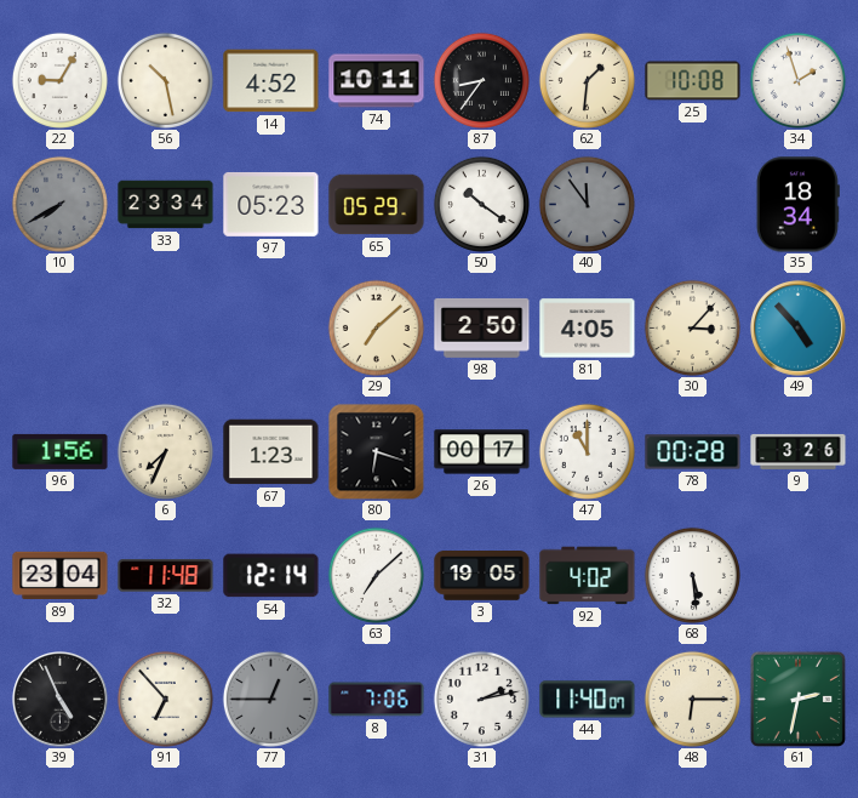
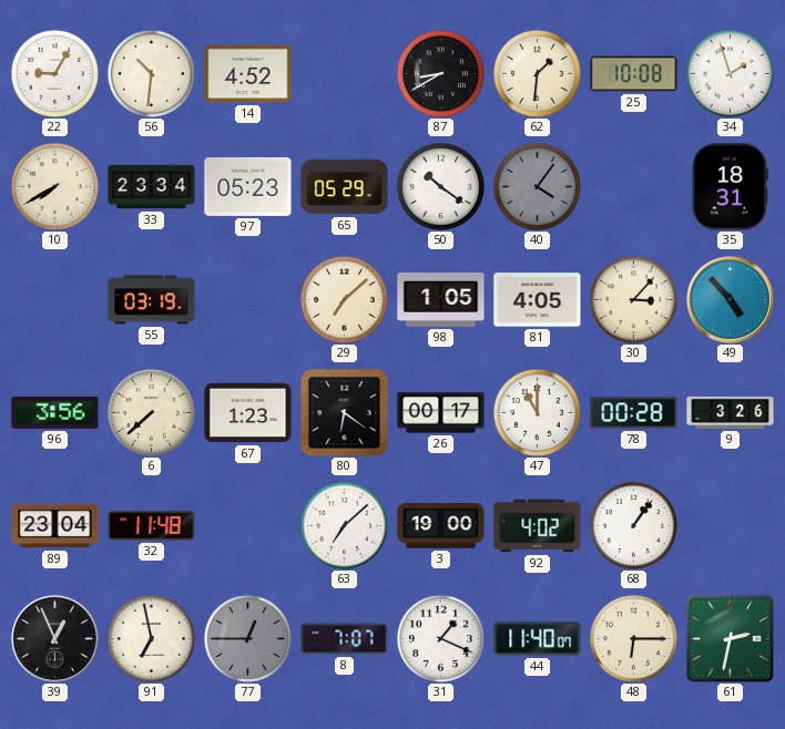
56: 10:28 -> 10:31 (151, 73)
74: 10:11 -> none (377, 81)
87: 8:36 -> 8:40 (440, 73)
10 dial: grey -> cream (54, 186)
40: 11:54 -> 4:06 (537, 186)
35: 18:34 -> 18:31 (730, 187)
55: none -> 03:19 (152, 300)
98: 2:50 -> 1:05 (441, 299)
96: 1:56 -> 3:56 (55, 412)
6: 7:34 -> 7:38 (151, 412)
80: 6:18 -> 6:21 (344, 412)
54: 12:14 -> none (271, 576)
3: 19:05 -> 19:00 (441, 526)
68: 5:29 -> 1:06 (633, 525)
39: 4:56 -> 12:56 (55, 639)
91: 6:53 -> 6:58 (151, 638)
8: 7:06 -> 7:07 (345, 639)
31: 2:13 -> 1:19 (440, 638)
